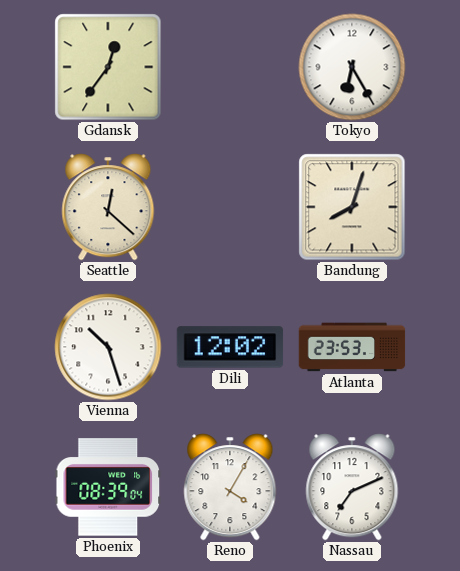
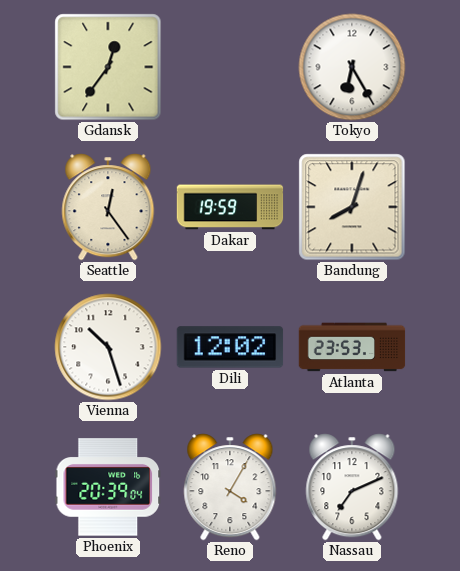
Seattle: 12:22 -> 12:24 (108, 207)
Dakar: none -> 19:59 (230, 207)
Phoenix: 08:39 -> 20:39 (107, 487)
